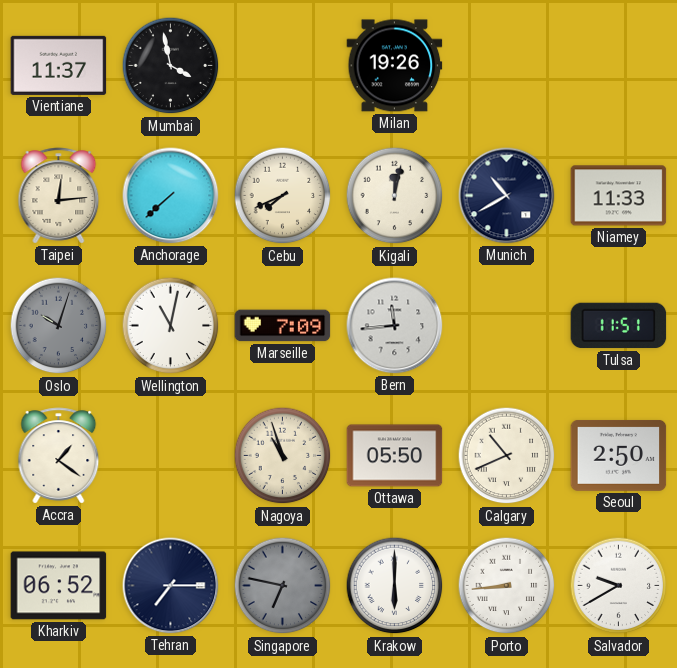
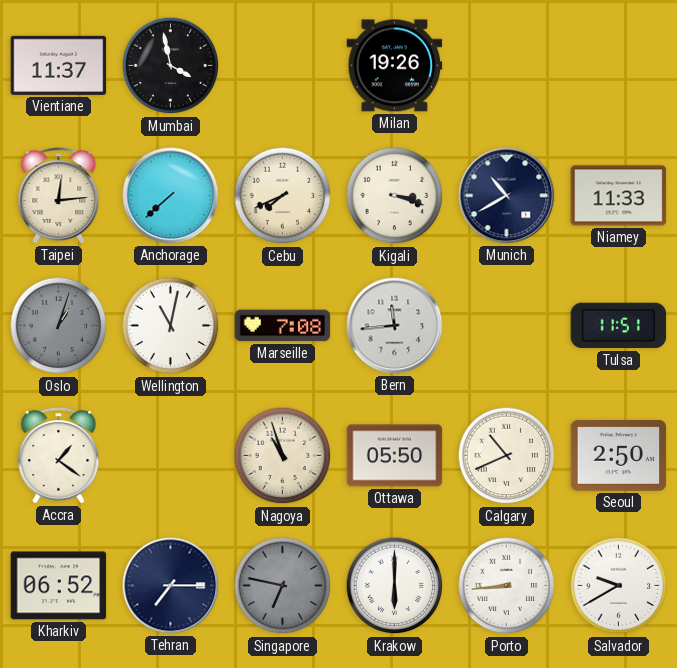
Kigali: 12:02 -> 3:18 (395, 196)
Oslo: 10:03 -> 1:03 (59, 326)
Marseille: 7:09 -> 7:08 (283, 326)
